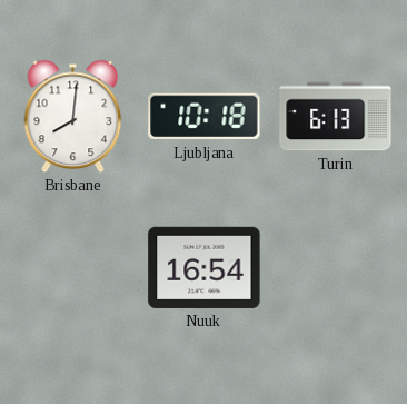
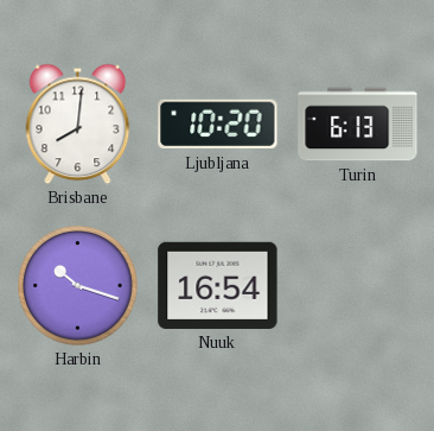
Ljubljana: 10:18 -> 10:20 (218, 125)
Harbin: none -> 10:18 (78, 286)
